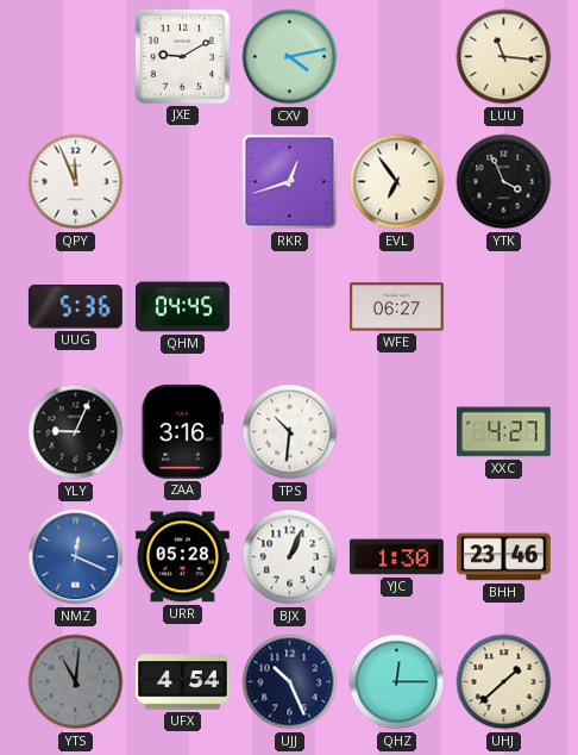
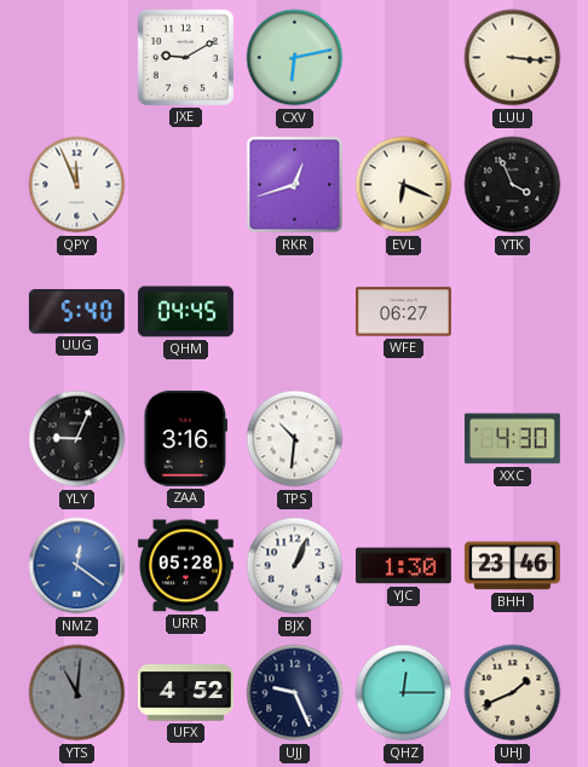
CXV: 4:13 -> 6:13 (295, 58)
LUU: 11:16 -> 3:16 (513, 58)
EVL: 6:54 -> 6:19 (404, 185)
UUG: 5:36 -> 5:40 (76, 312)
XXC: 4:27 -> 4:30 (512, 439)
NMZ: 12:19 -> 12:21 (77, 566)
UFX: 4:54 -> 4:52 (185, 693)
UJJ: 10:26 -> 9:26 (295, 693)
UHJ: 1:38 -> 1:41 (513, 693)
